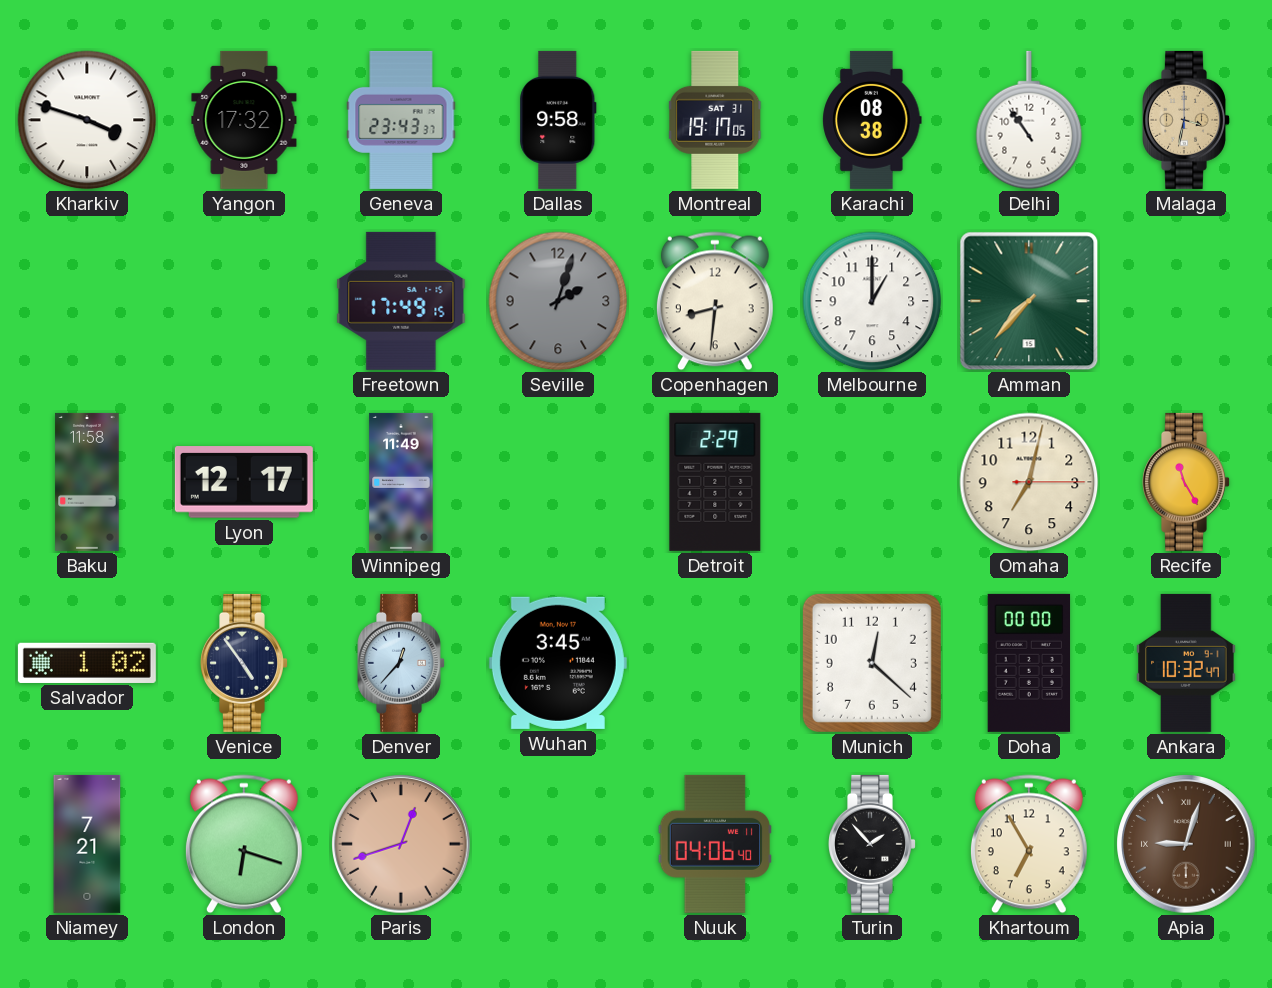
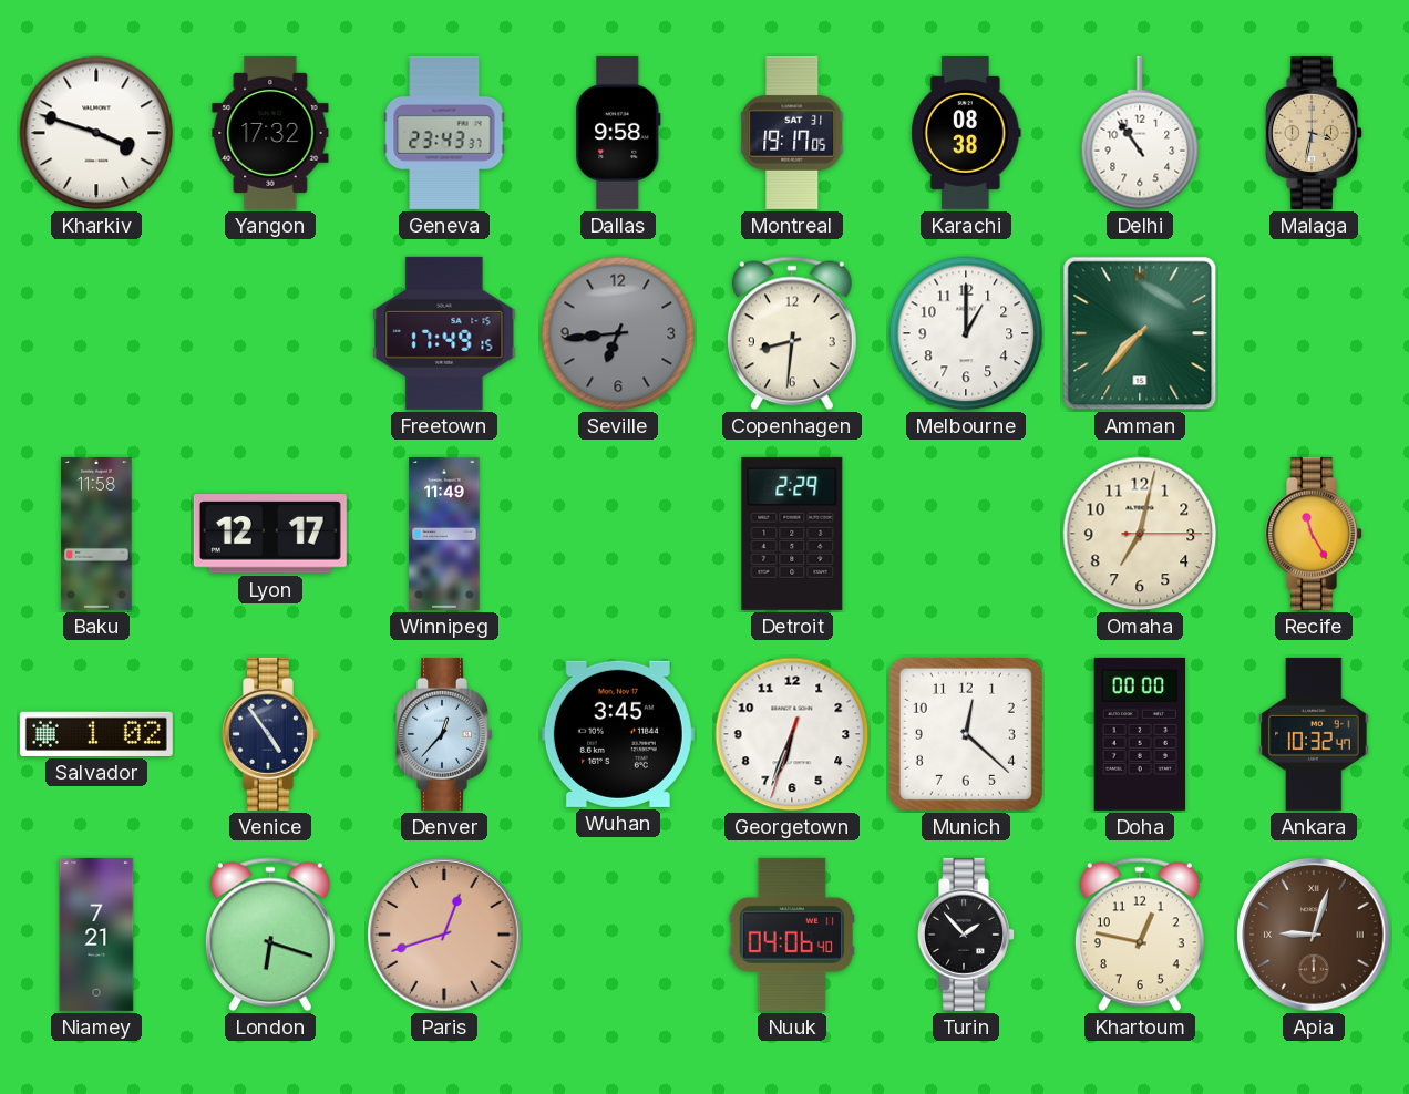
Seville: 2:03 -> 6:44 (618, 333)
Georgetown: none -> 6:33 (792, 734)
Khartoum: 6:55 -> 12:47 (1140, 935)
